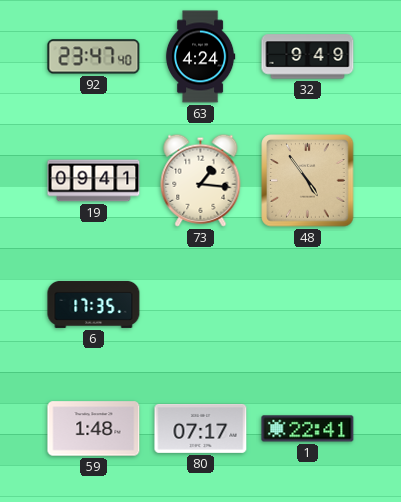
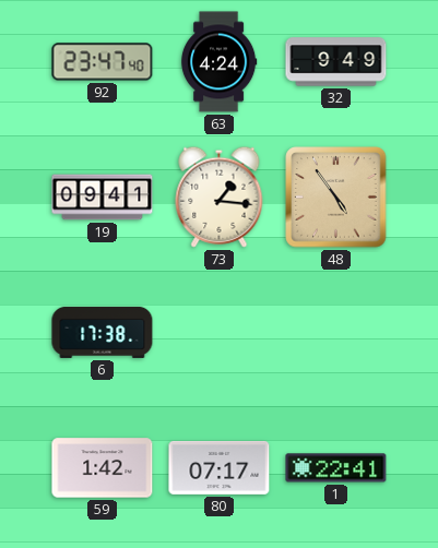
6: 17:35 -> 17:38 (103, 332)
59: 1:48 -> 1:42 (103, 468)
